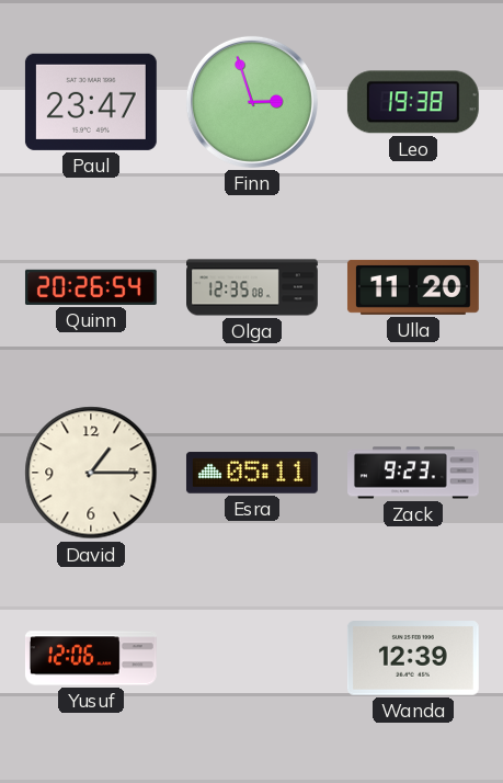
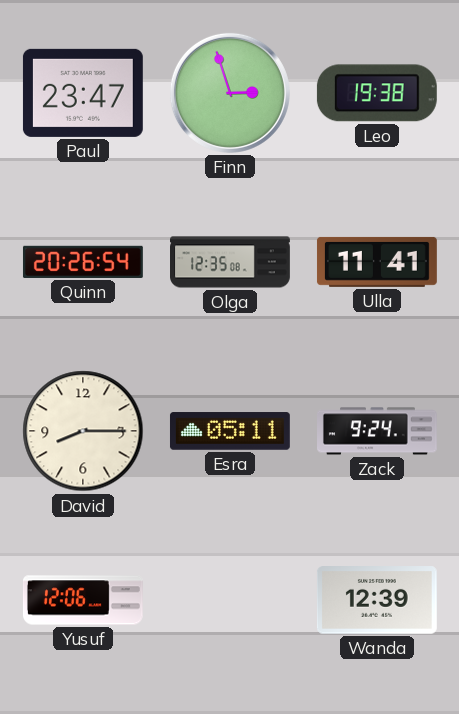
Ulla: 11:20 -> 11:41 (377, 262)
David: 1:15 -> 8:15 (83, 431)
Zack: 9:23 -> 9:24 (378, 431)
